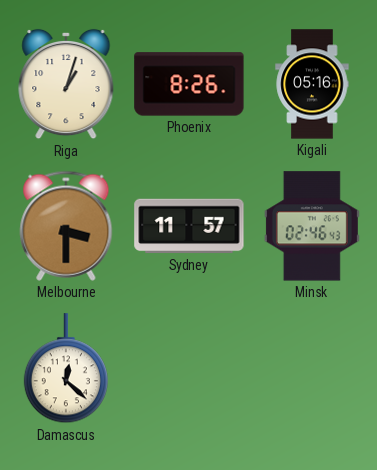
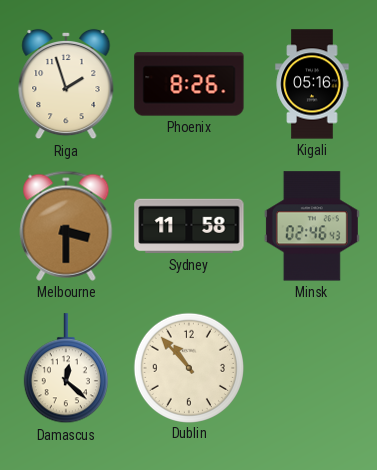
Riga: 1:03 -> 1:57 (66, 84)
Sydney: 11:57 -> 11:58 (189, 226)
Dublin: none -> 10:53 (188, 367)
